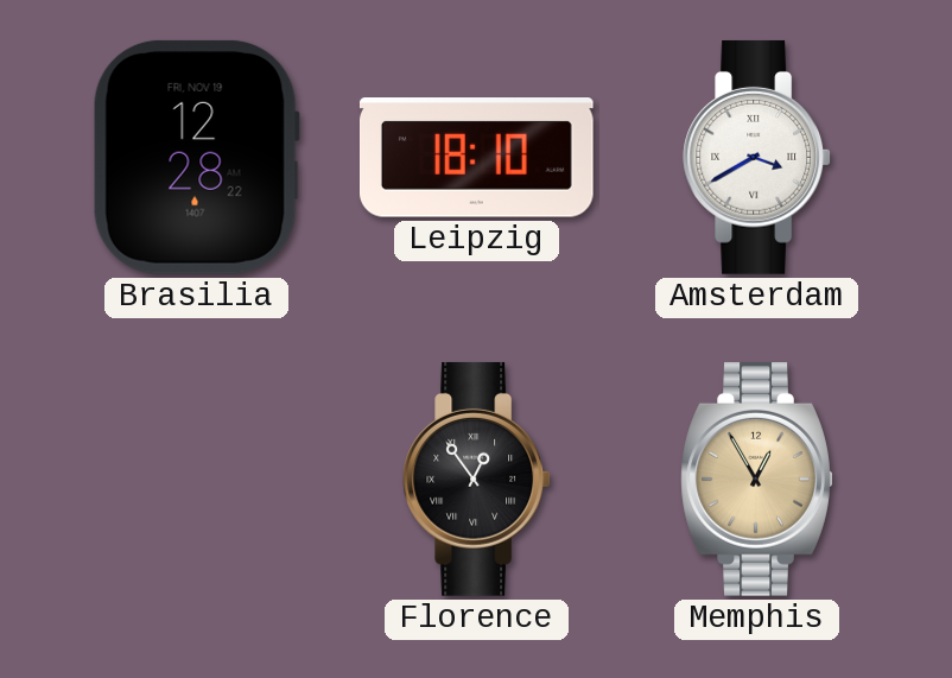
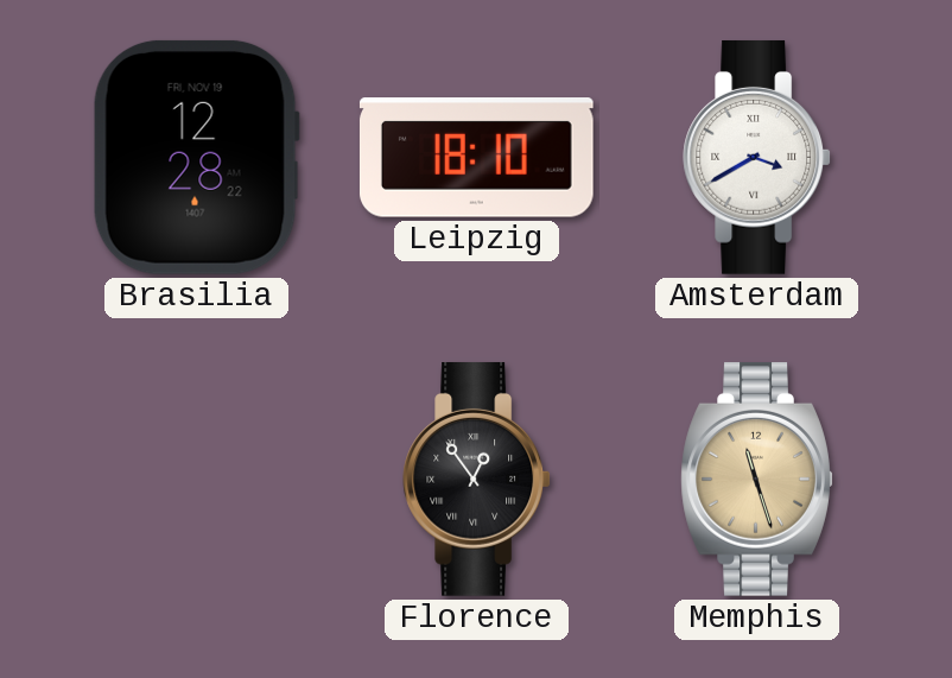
Memphis: 12:55 -> 11:27 (757, 479)
